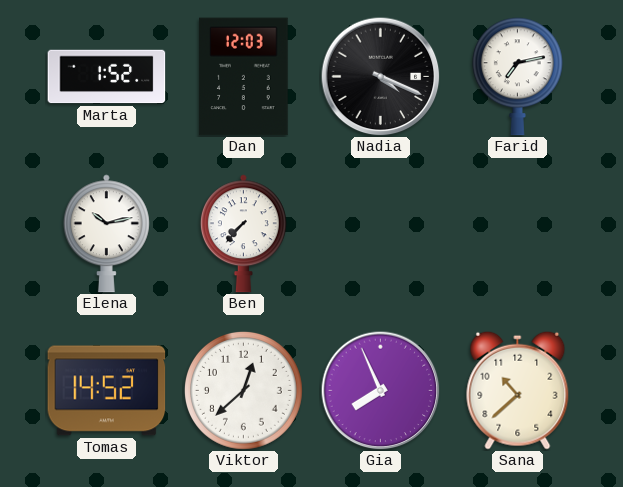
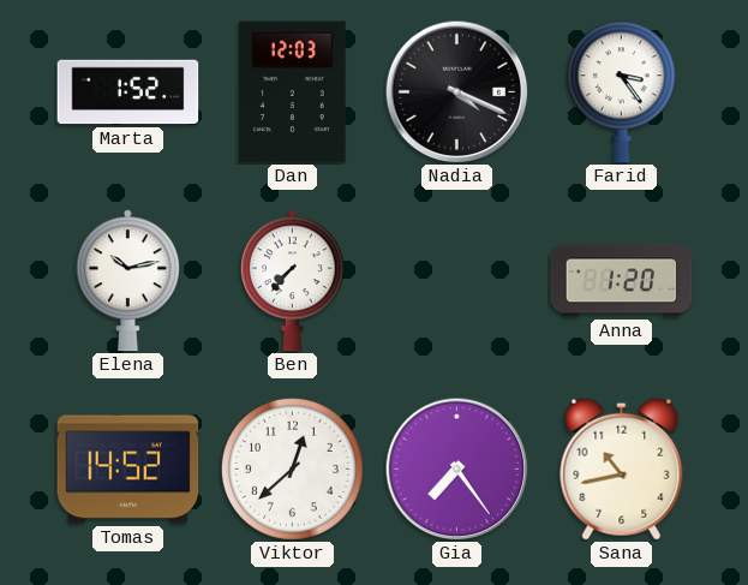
Farid: 7:13 -> 3:24 (621, 92)
Anna: none -> 1:20 (622, 281)
Gia: 7:56 -> 7:24 (456, 468)
Sana: 10:38 -> 10:43 (622, 468)
